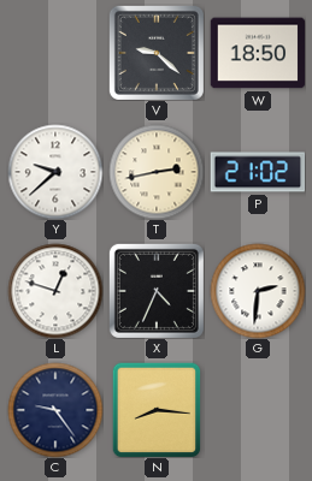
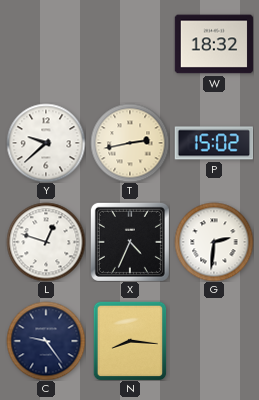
V: 9:22 -> none (157, 53)
W: 18:50 -> 18:32 (214, 44)
P: 21:02 -> 15:02 (214, 143)
